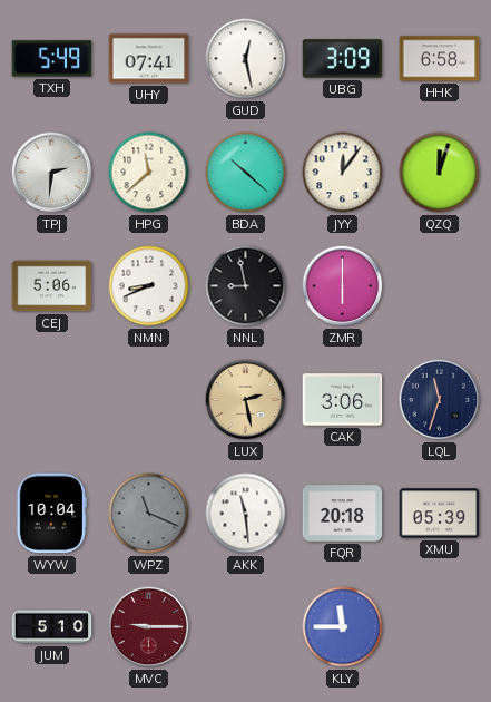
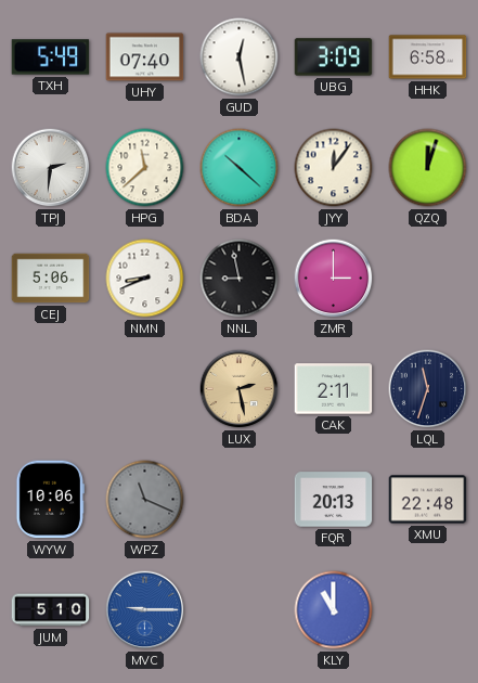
UHY: 07:41 -> 07:40 (145, 57)
ZMR: 6:00 -> 3:00 (334, 279)
CAK: 3:06 -> 2:11 (334, 389)
WYW: 10:04 -> 10:06 (50, 500)
AKK: 11:29 -> none (246, 514)
FQR: 20:18 -> 20:13 (334, 500)
XMU: 05:39 -> 22:48 (428, 500)
MVC dial: burgundy -> blue (145, 610)
KLY: 11:45 -> 11:00 (334, 610)
